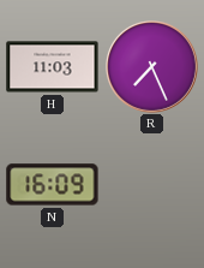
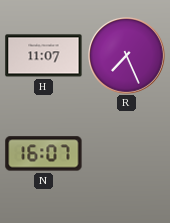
H: 11:03 -> 11:07 (44, 56)
N: 16:09 -> 16:07 (44, 154)
